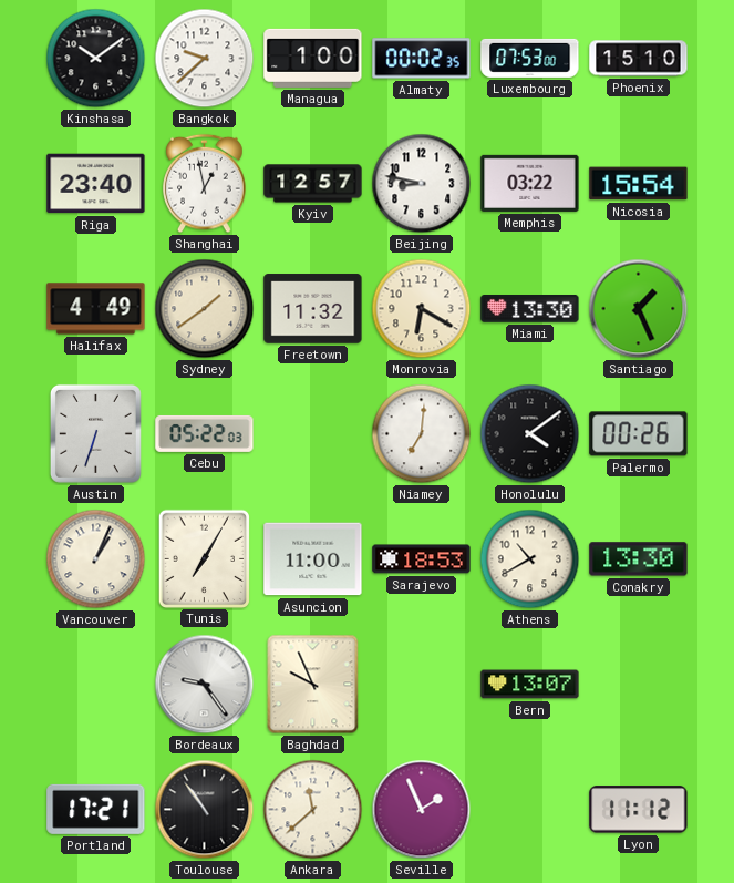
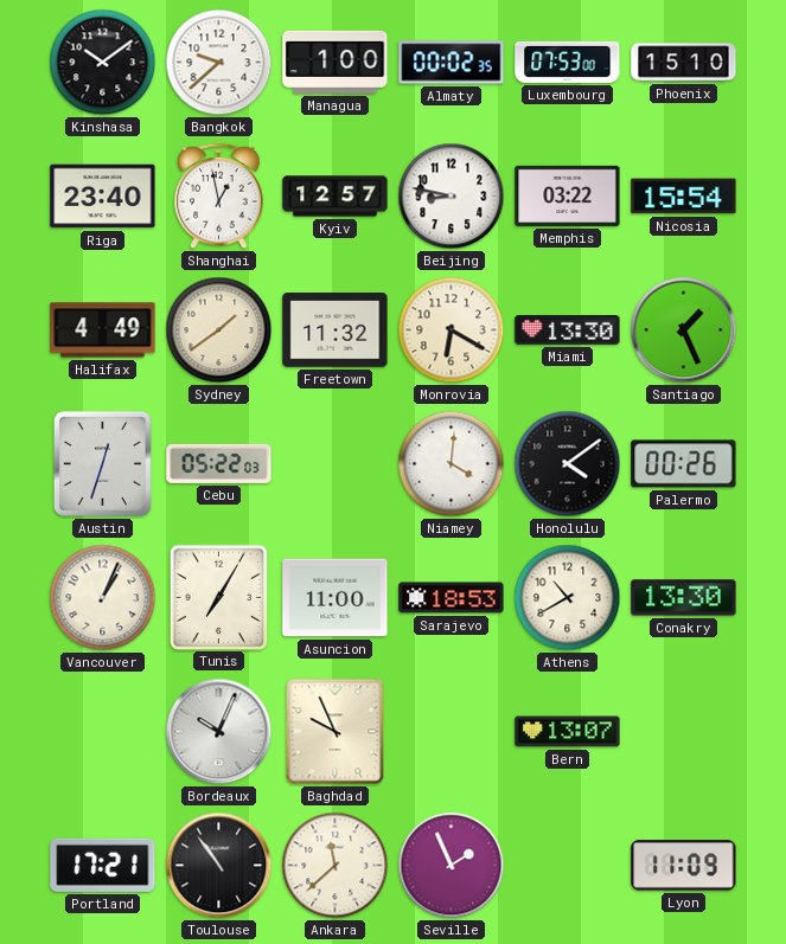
Austin: 6:33 -> 12:33 (102, 463)
Niamey: 7:01 -> 4:01 (452, 464)
Bordeaux: 9:24 -> 10:04 (219, 732)
Lyon: 11:12 -> 11:09 (684, 866)
